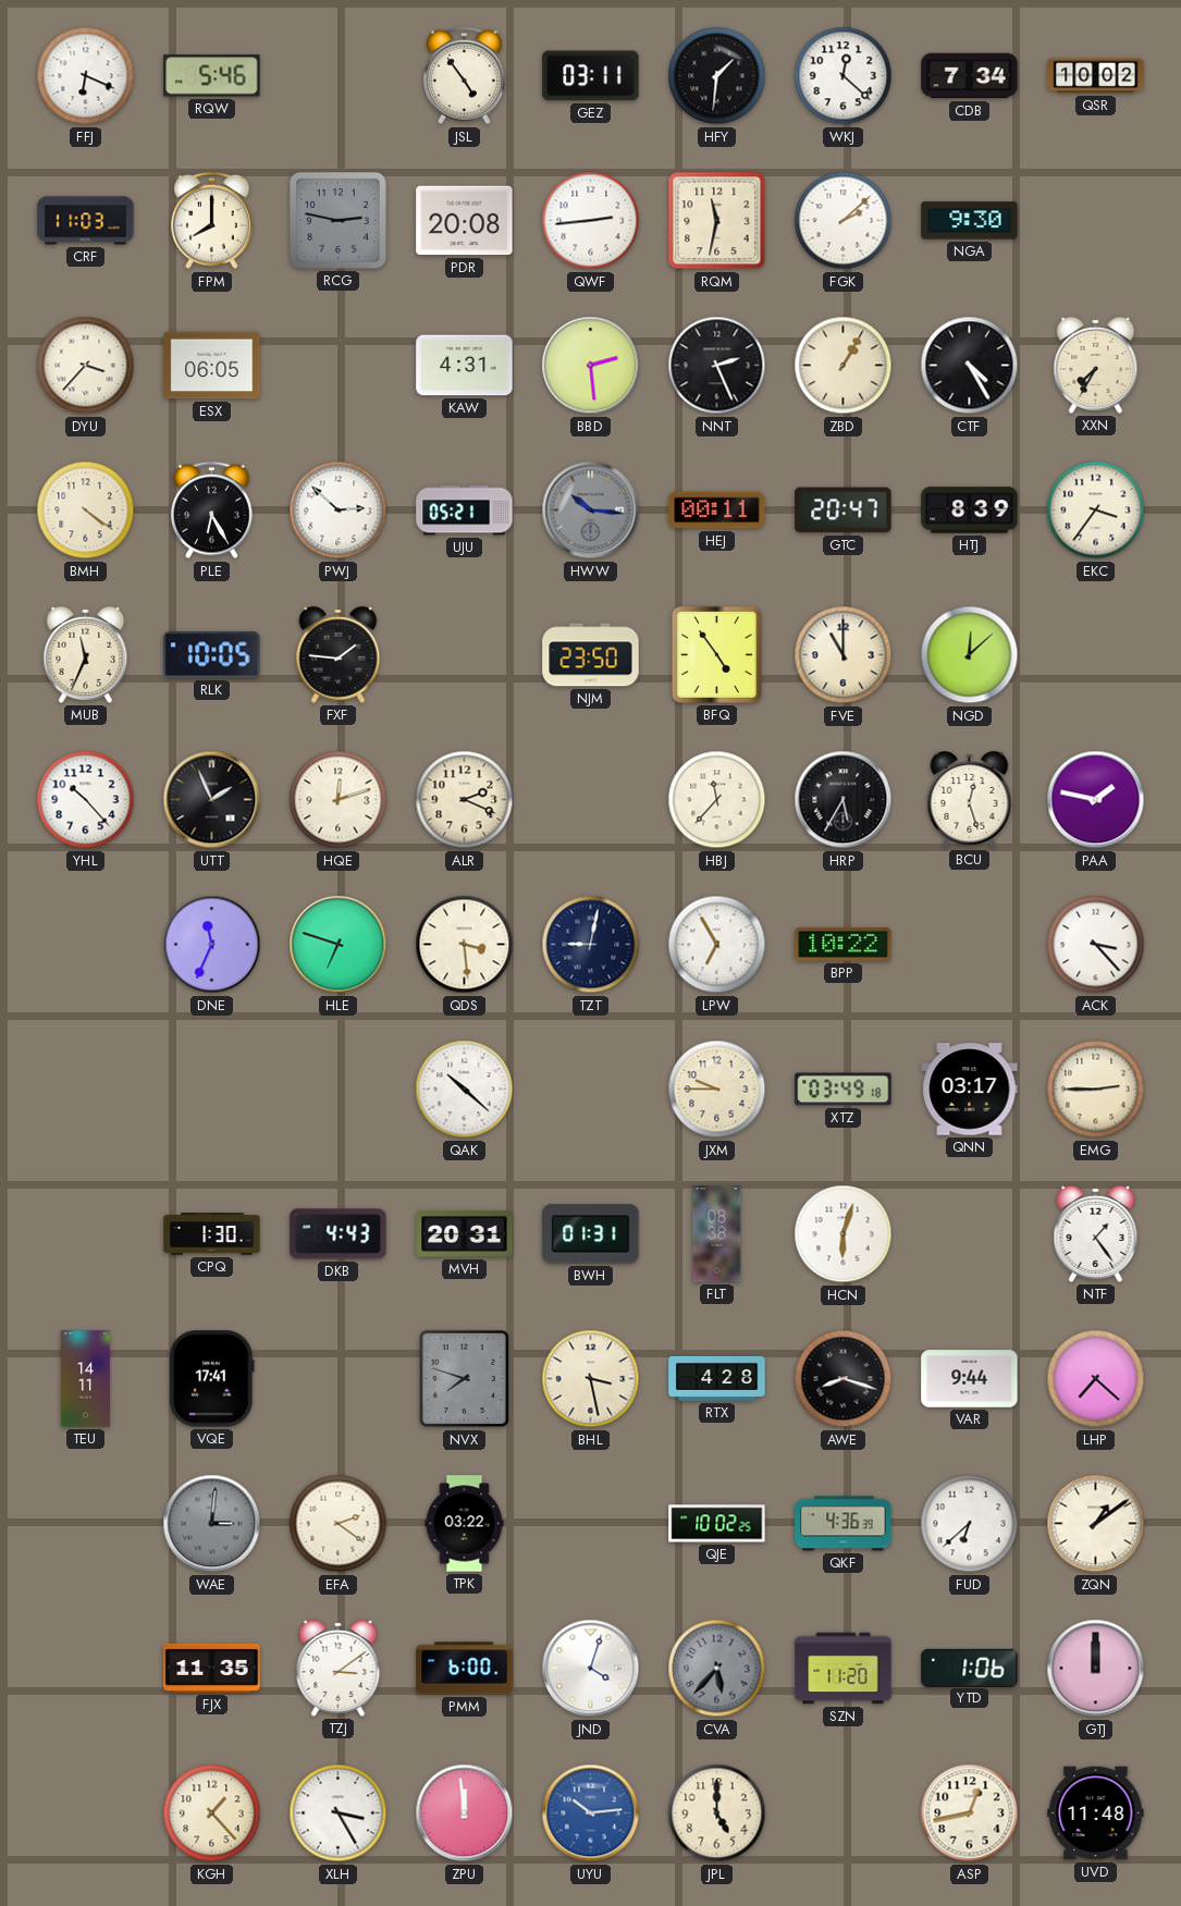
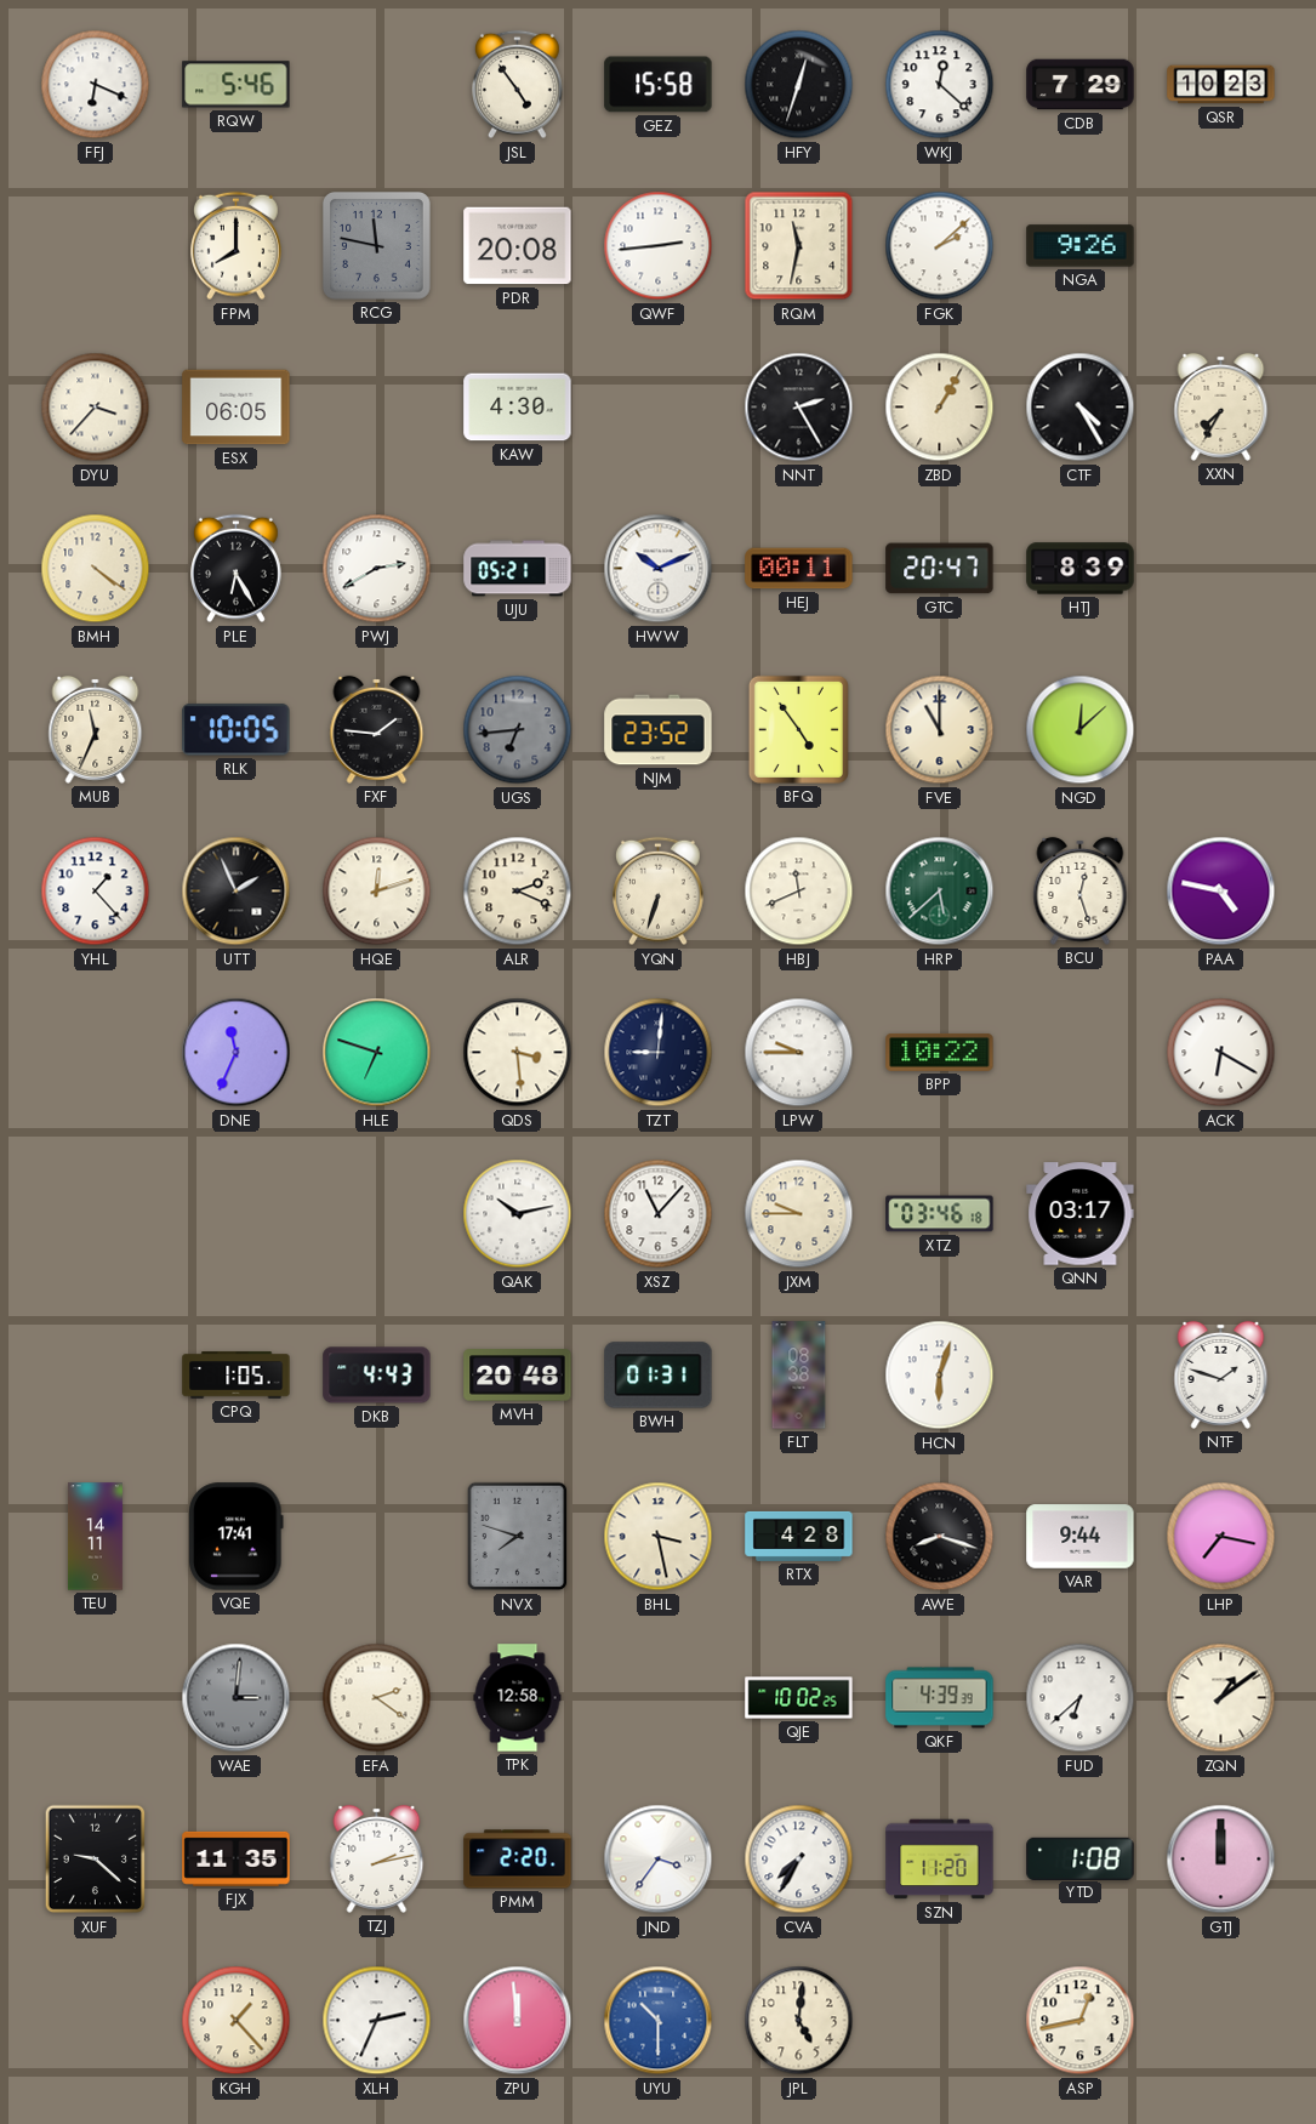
GEZ: 03:11 -> 15:58 (659, 85)
HFY: 1:31 -> 12:33 (799, 85)
CDB: 7:34 -> 7:29 (1081, 85)
QSR: 10:02 -> 10:23 (1221, 85)
CRF: 11:03 -> none (86, 221)
RCG: 2:47 -> 11:47 (376, 245)
NGA: 9:30 -> 9:26 (1081, 246)
KAW: 4:31 -> 4:30 (518, 408)
BBD: 2:29 -> none (591, 366)
NNT: 2:26 -> 2:25 (799, 408)
PWJ: 2:52 -> 2:40 (377, 569)
HWW: 10:16 -> 10:11 (659, 569)
HWW dial: grey -> white (659, 569)
EKC: 3:36 -> none (1096, 511)
UGS: none -> 6:44 (518, 730)
NJM: 23:50 -> 23:52 (659, 730)
YHL: 10:23 -> 1:23 (96, 892)
YQN: none -> 6:33 (659, 892)
HBJ: 11:37 -> 11:41 (799, 892)
HRP: 5:35 -> 5:38 (940, 892)
HRP dial: black -> green (940, 892)
PAA: 1:47 -> 4:47 (1221, 892)
TZT: 9:02 -> 9:01 (659, 1053)
LPW: 6:55 -> 9:45 (799, 1053)
ACK: 3:23 -> 6:20 (1221, 1053)
QAK: 10:22 -> 10:13 (518, 1214)
XSZ: none -> 11:07 (659, 1214)
XTZ: 03:49 -> 03:46 (940, 1214)
EMG: 2:45 -> none (1096, 1090)
CPQ: 1:30 -> 1:05 (237, 1376)
MVH: 20:31 -> 20:48 (518, 1376)
NTF: 1:24 -> 1:48 (1221, 1374)
LHP: 7:22 -> 7:17 (1221, 1537)
TPK: 03:22 -> 12:58 (518, 1698)
QKF: 4:36 -> 4:39 (940, 1698)
XUF: none -> 9:22 (96, 1860)
TZJ: 3:09 -> 2:13 (377, 1858)
PMM: 6:00 -> 2:20 (518, 1860)
JND: 4:03 -> 3:36 (659, 1860)
CVA: 5:37 -> 7:35 (799, 1860)
CVA dial: grey -> white (799, 1860)
YTD: 1:06 -> 1:08 (1081, 1858)
XLH: 3:25 -> 2:34 (377, 2021)
UYU: 10:14 -> 10:30 (659, 2021)
JPL: 5:00 -> 5:01 (799, 2021)
UVD: 11:48 -> none (1096, 1813)
